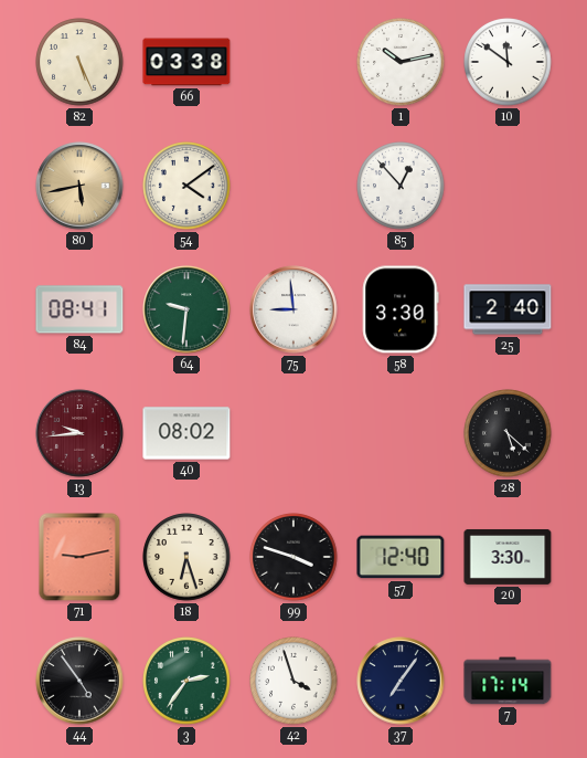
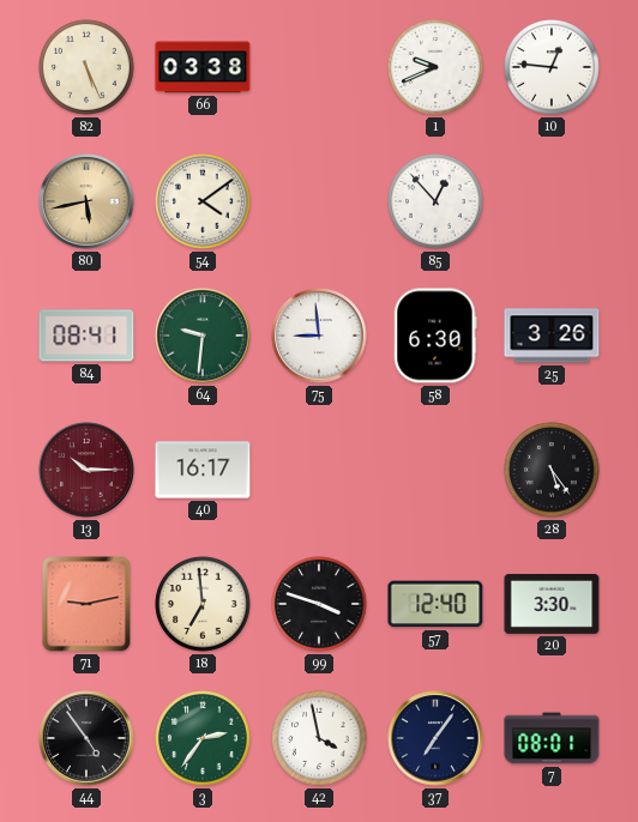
1: 10:13 -> 9:41 (435, 67)
10: 11:51 -> 12:46 (552, 67)
58: 3:30 -> 6:30 (435, 336)
25: 2:40 -> 3:26 (552, 336)
13: 9:44 -> 10:15 (86, 470)
40: 08:02 -> 16:17 (203, 470)
28: 5:22 -> 5:24 (552, 470)
18: 6:27 -> 6:59 (203, 604)
42: 3:57 -> 3:58 (319, 738)
7: 17:14 -> 08:01 (552, 738)
